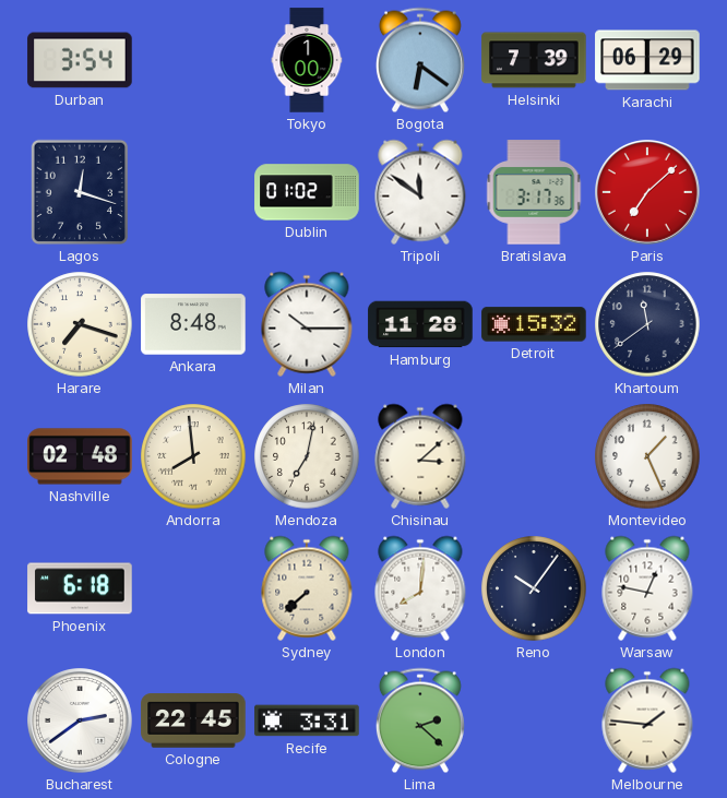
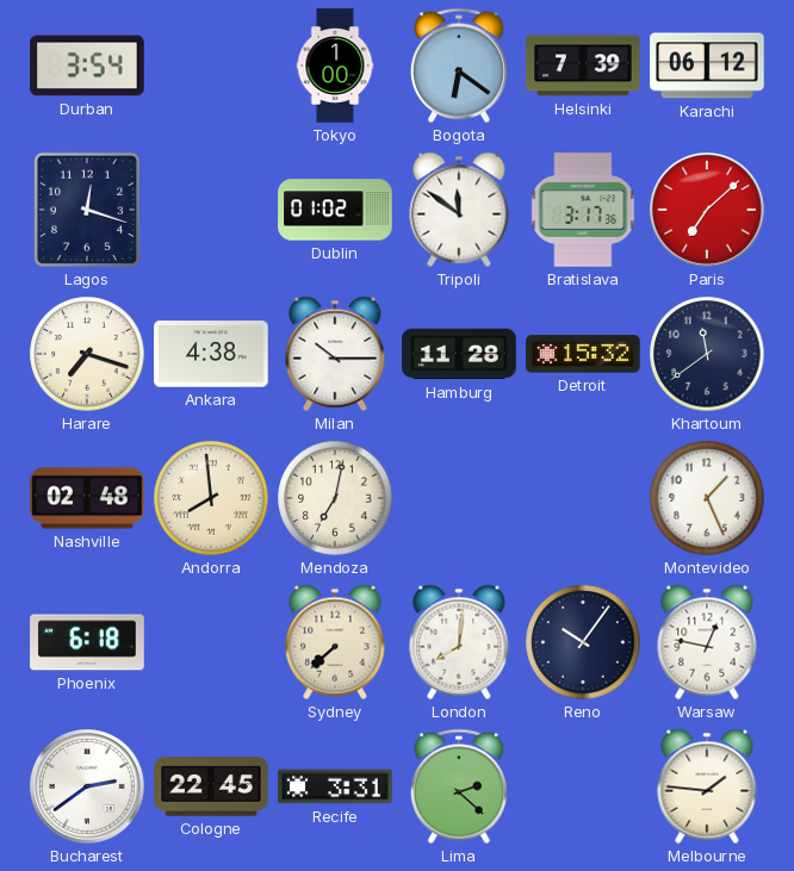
Karachi: 06:29 -> 06:12 (707, 66)
Ankara: 8:48 -> 4:38 (211, 354)
Chisinau: 3:08 -> none (420, 456)
